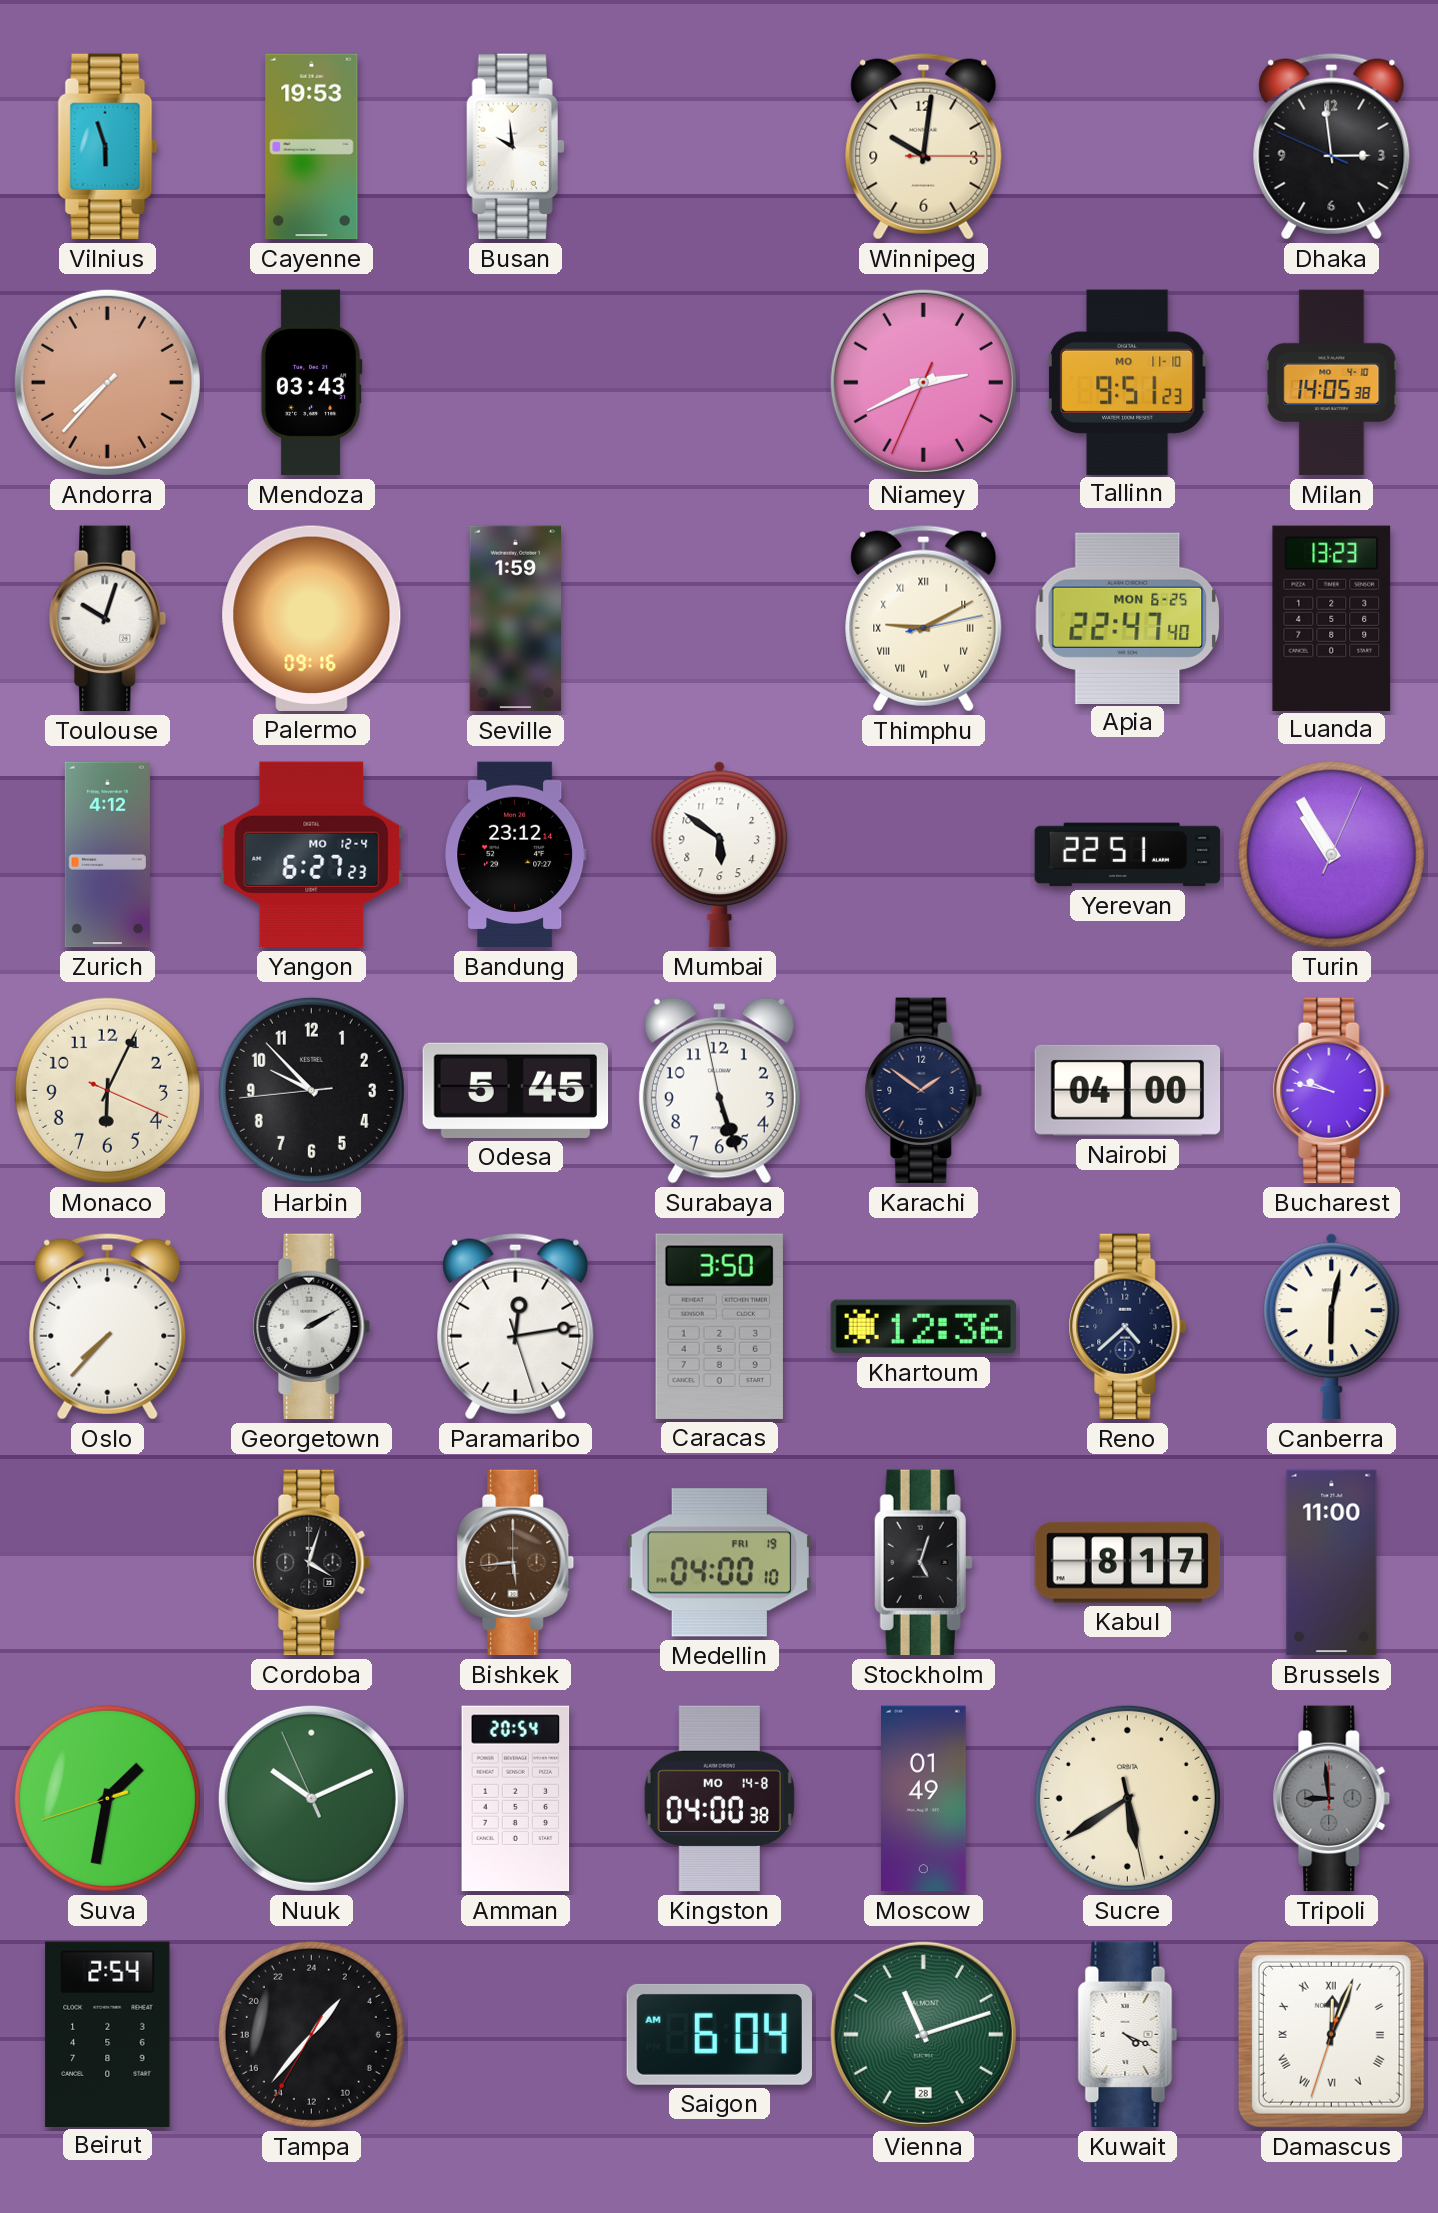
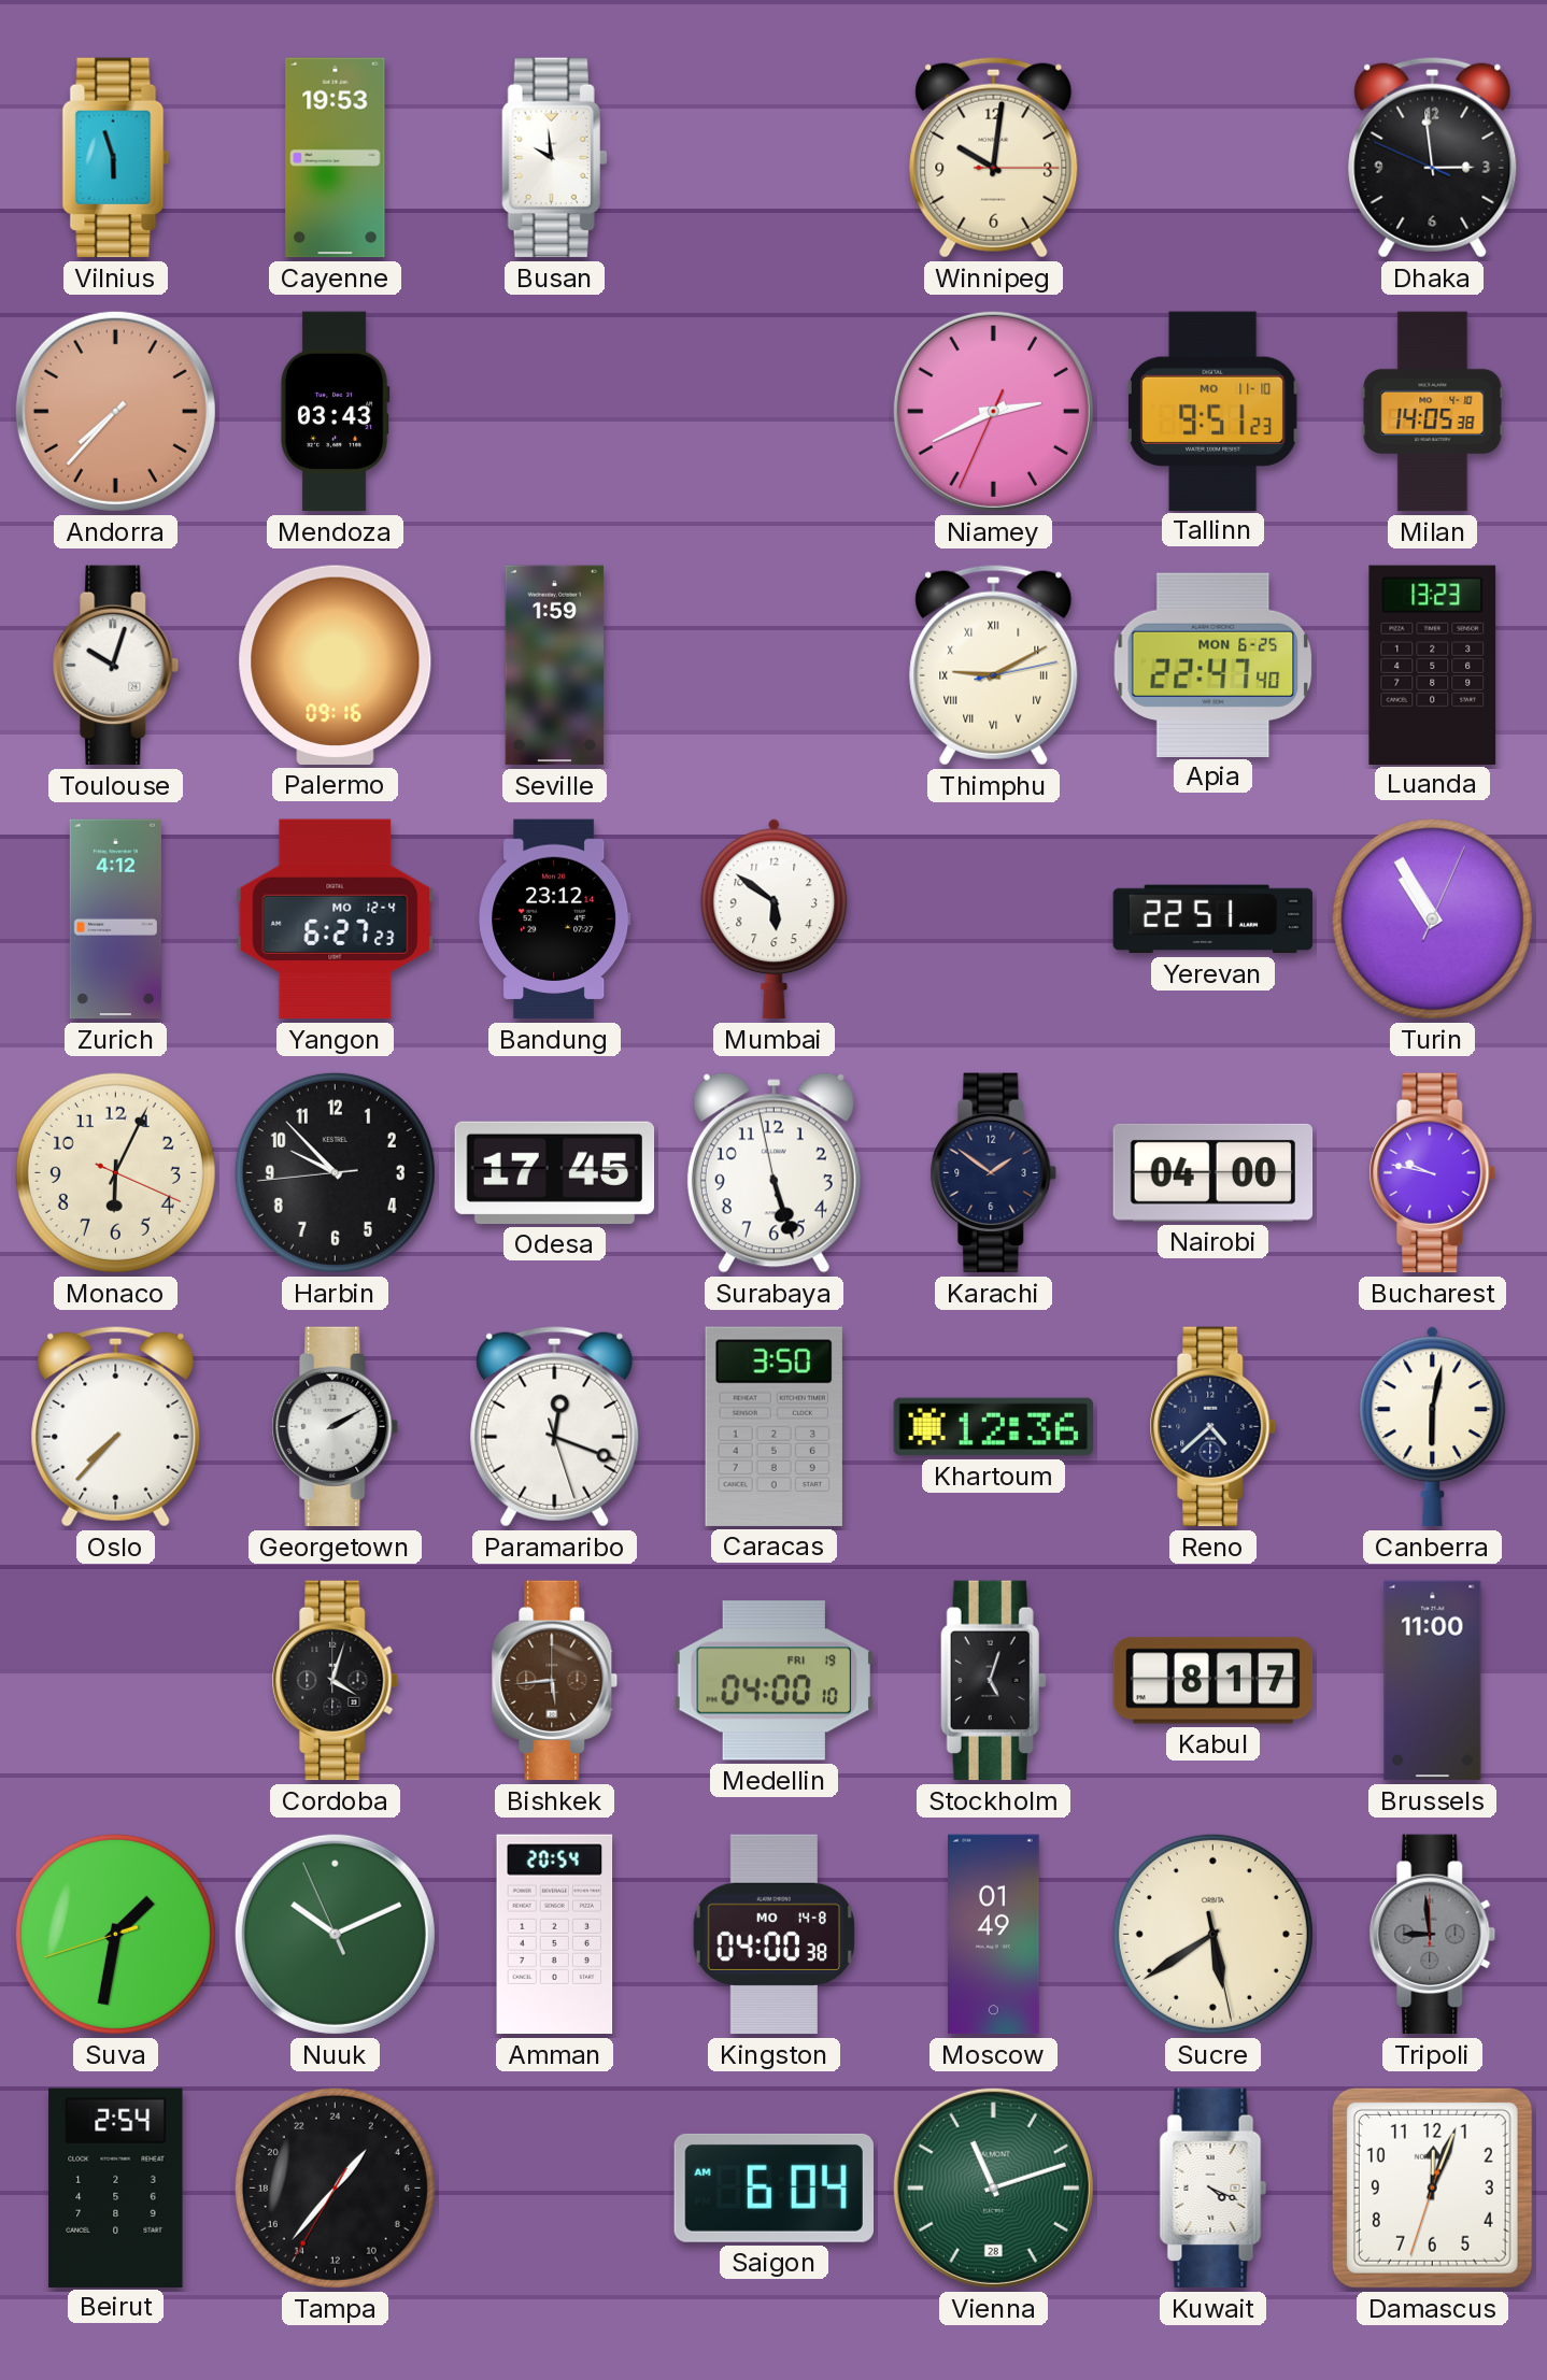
Odesa: 5:45 -> 17:45 (555, 1172)
Paramaribo: 12:13 -> 12:18 (555, 1426)
Damascus numerals: Roman -> Arabic (1432, 2187)
